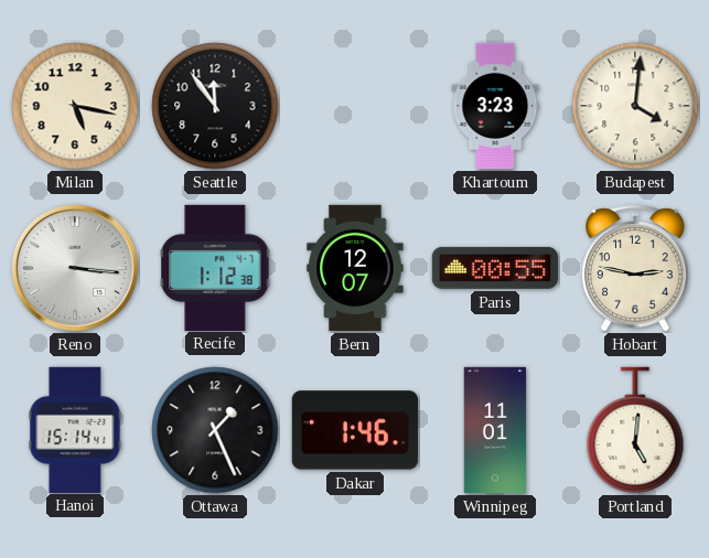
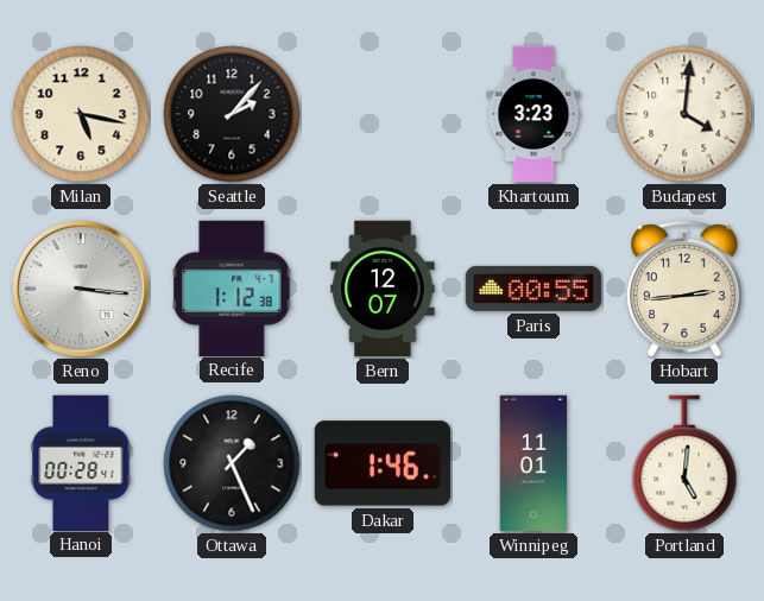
Seattle: 11:54 -> 2:07 (232, 114)
Hobart: 2:47 -> 2:44 (684, 289)
Hanoi: 15:14 -> 00:28 (81, 462)
